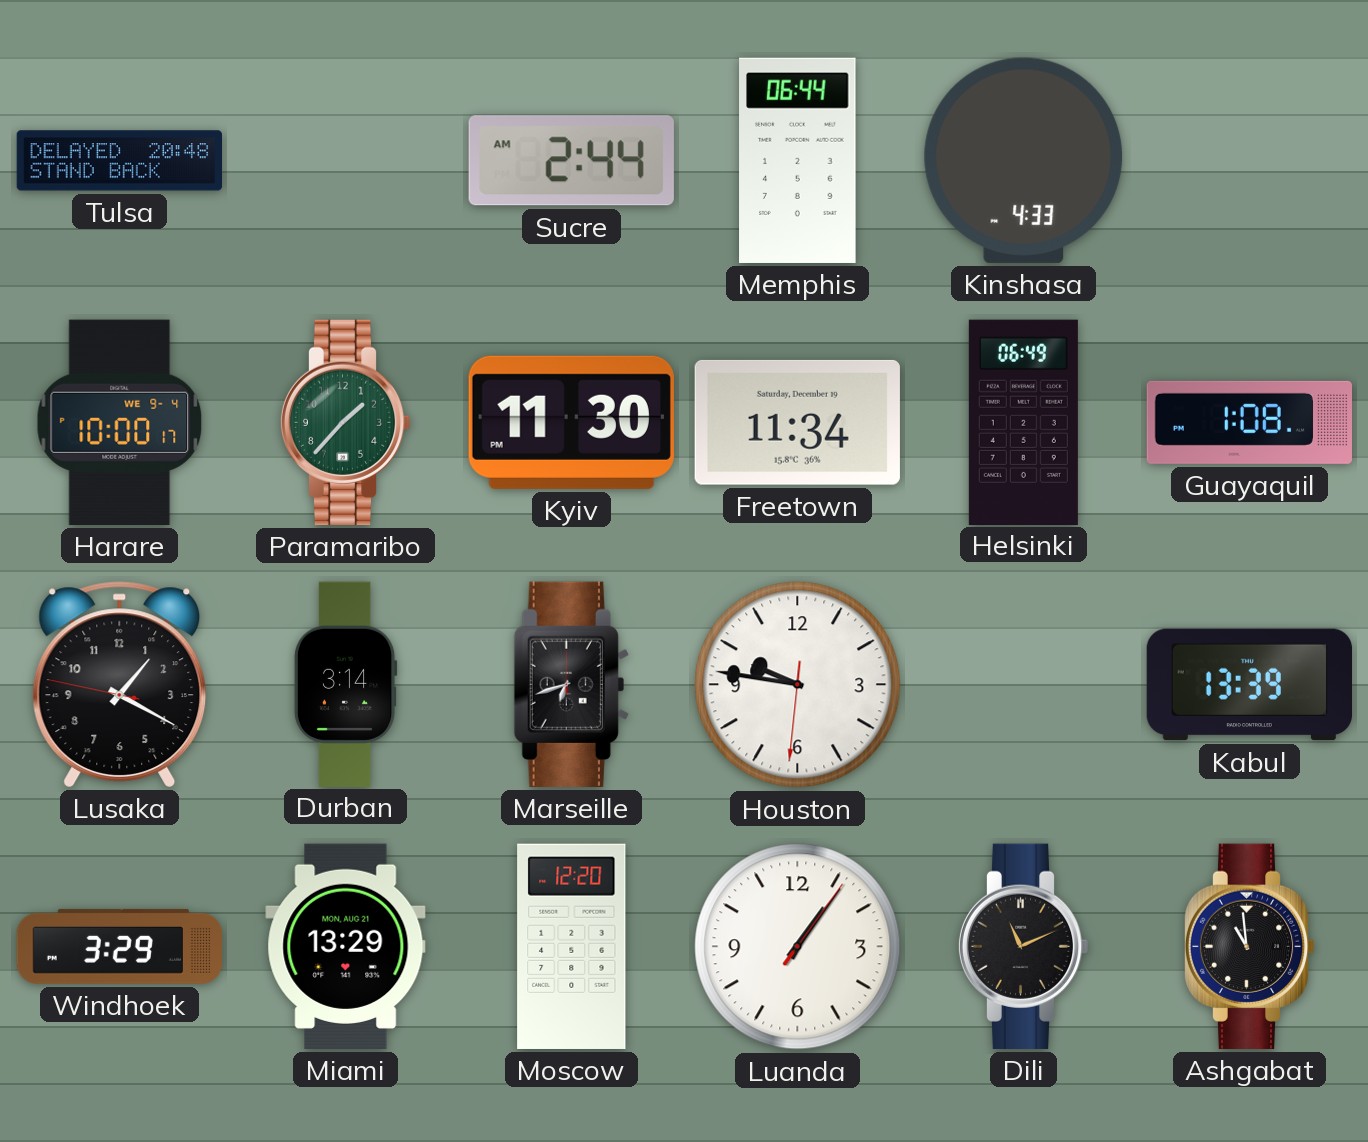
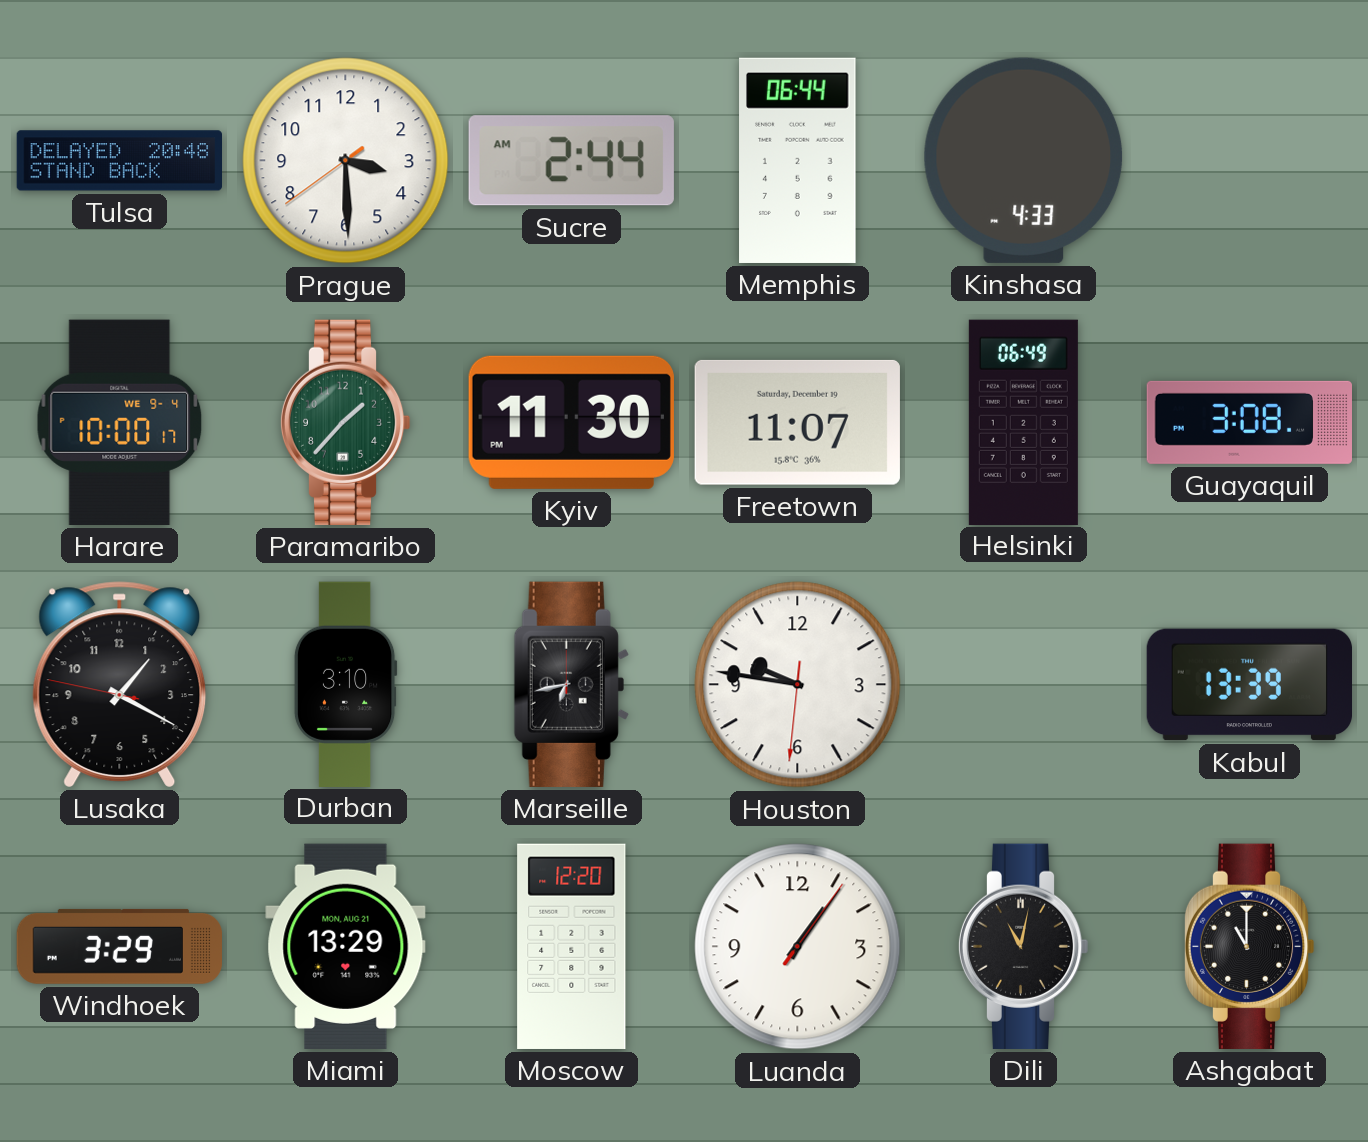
Prague: none -> 3:29 (346, 161)
Freetown: 11:34 -> 11:07 (797, 422)
Guayaquil: 1:08 -> 3:08 (1249, 422)
Durban: 3:14 -> 3:10 (345, 684)
Marseille: 6:42 -> 6:43 (571, 684)
Dili: 11:11 -> 11:02 (1023, 946)
Ashgabat: 10:59 -> 11:00 (1249, 946)
